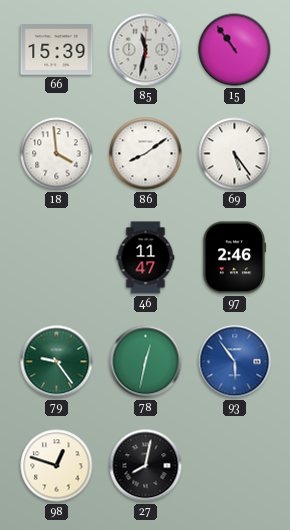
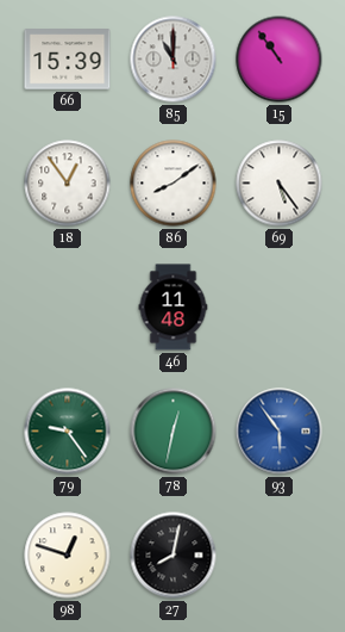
85: 11:32 -> 11:00 (174, 60)
18: 3:59 -> 12:54 (68, 184)
46: 11:47 -> 11:48 (174, 308)
97: 2:46 -> none (234, 258)
